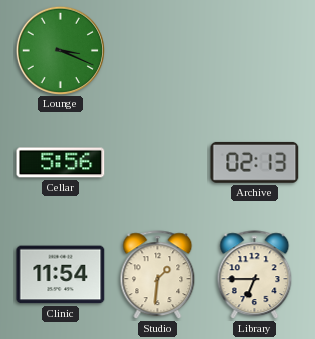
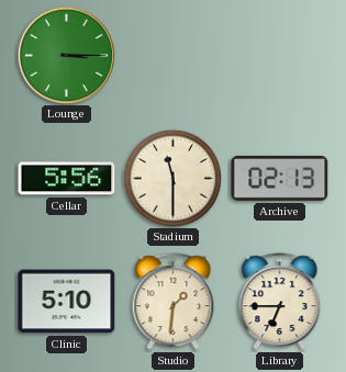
Lounge: 3:19 -> 3:15 (66, 55)
Stadium: none -> 11:30 (172, 178)
Clinic: 11:54 -> 5:10 (67, 302)
